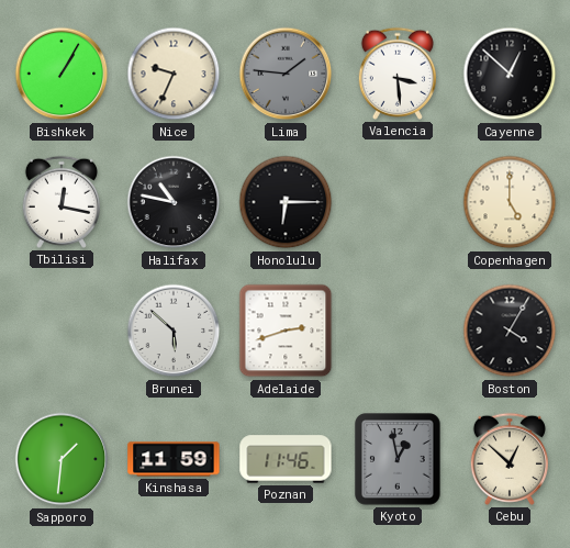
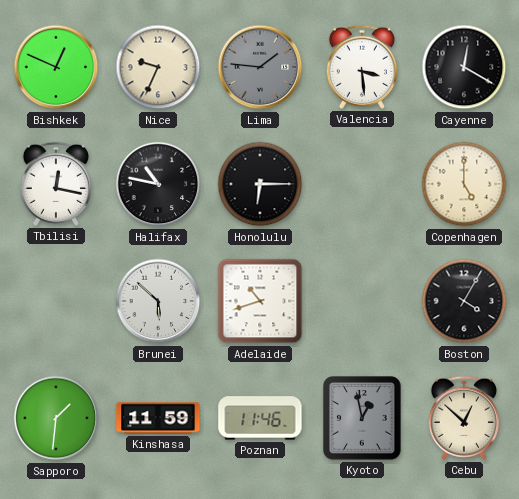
Bishkek: 1:05 -> 12:49 (56, 67)
Cayenne: 12:52 -> 12:20 (464, 67)
Adelaide: 2:42 -> 10:42 (260, 301)
